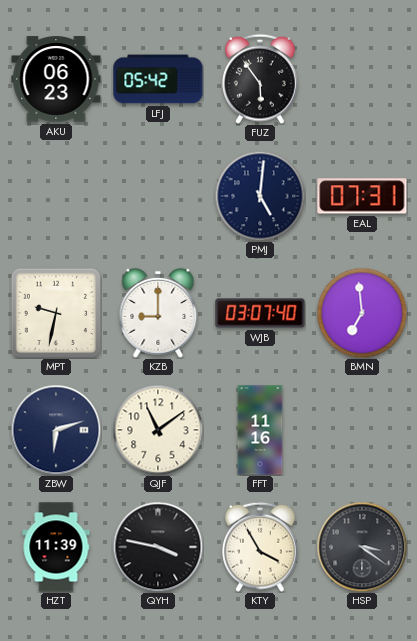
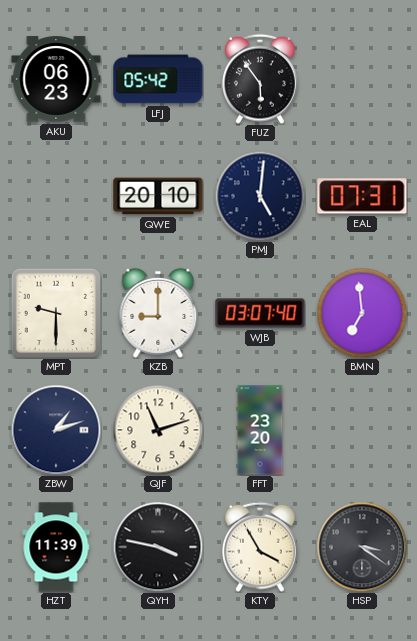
QWE: none -> 20:10 (158, 196)
MPT: 9:32 -> 9:30 (55, 312)
ZBW: 6:12 -> 1:12 (56, 430)
QJF: 11:09 -> 11:12 (158, 430)
FFT: 11:16 -> 23:20 (260, 430)
